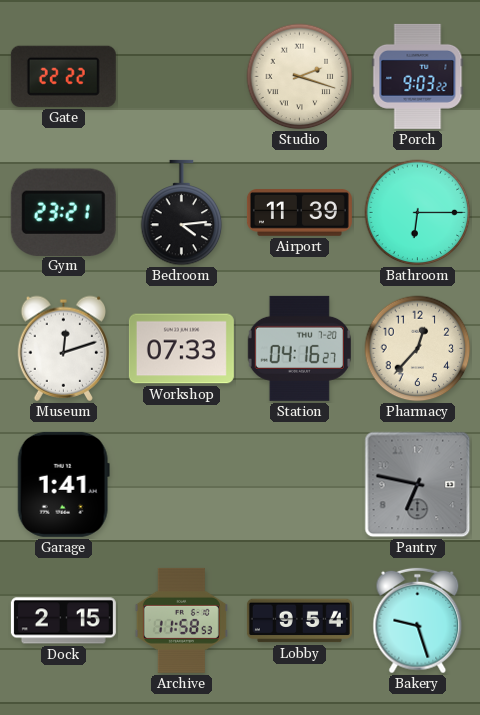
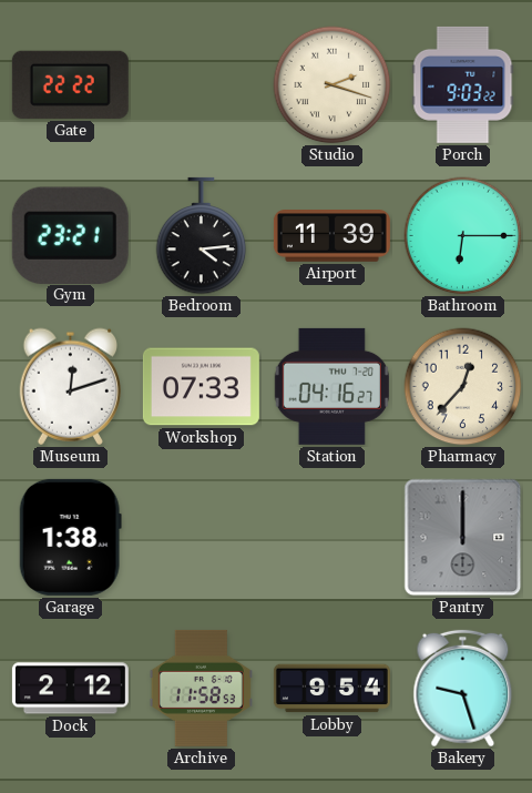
Garage: 1:41 -> 1:38 (70, 537)
Pantry: 6:47 -> 12:00 (463, 538)
Dock: 2:15 -> 2:12 (70, 689)
